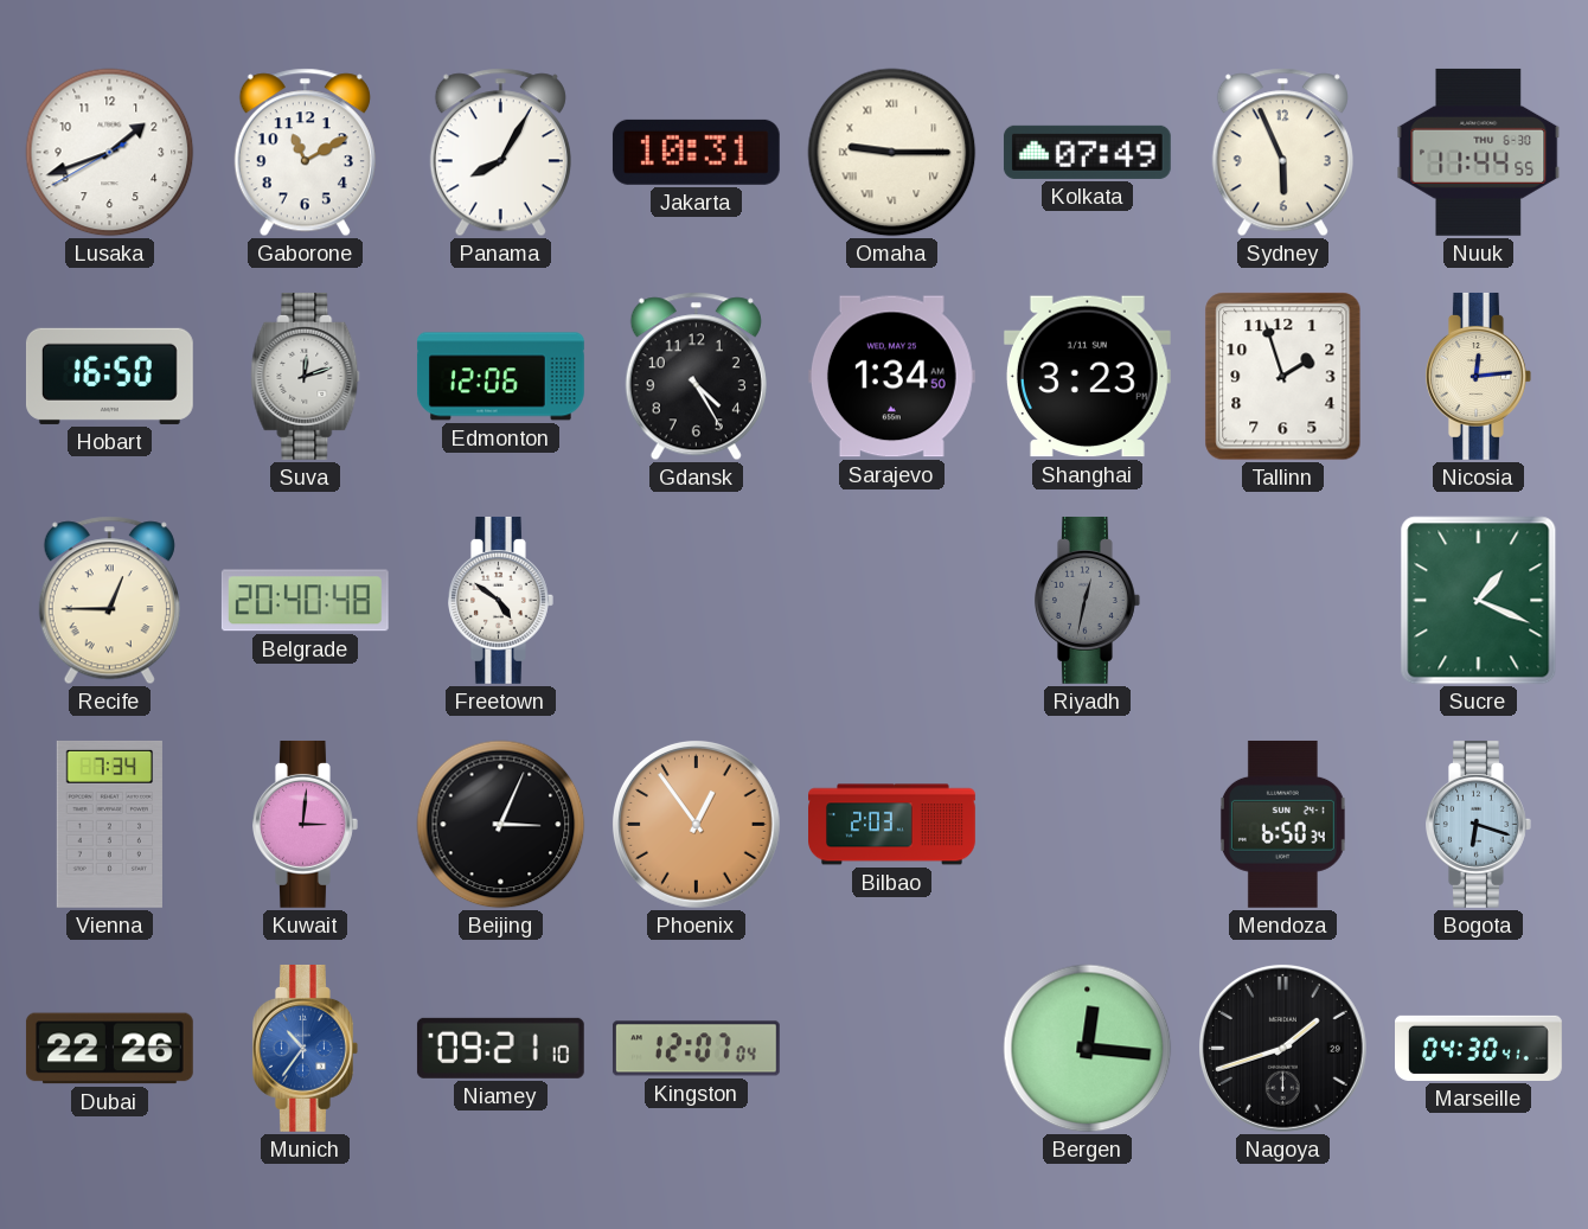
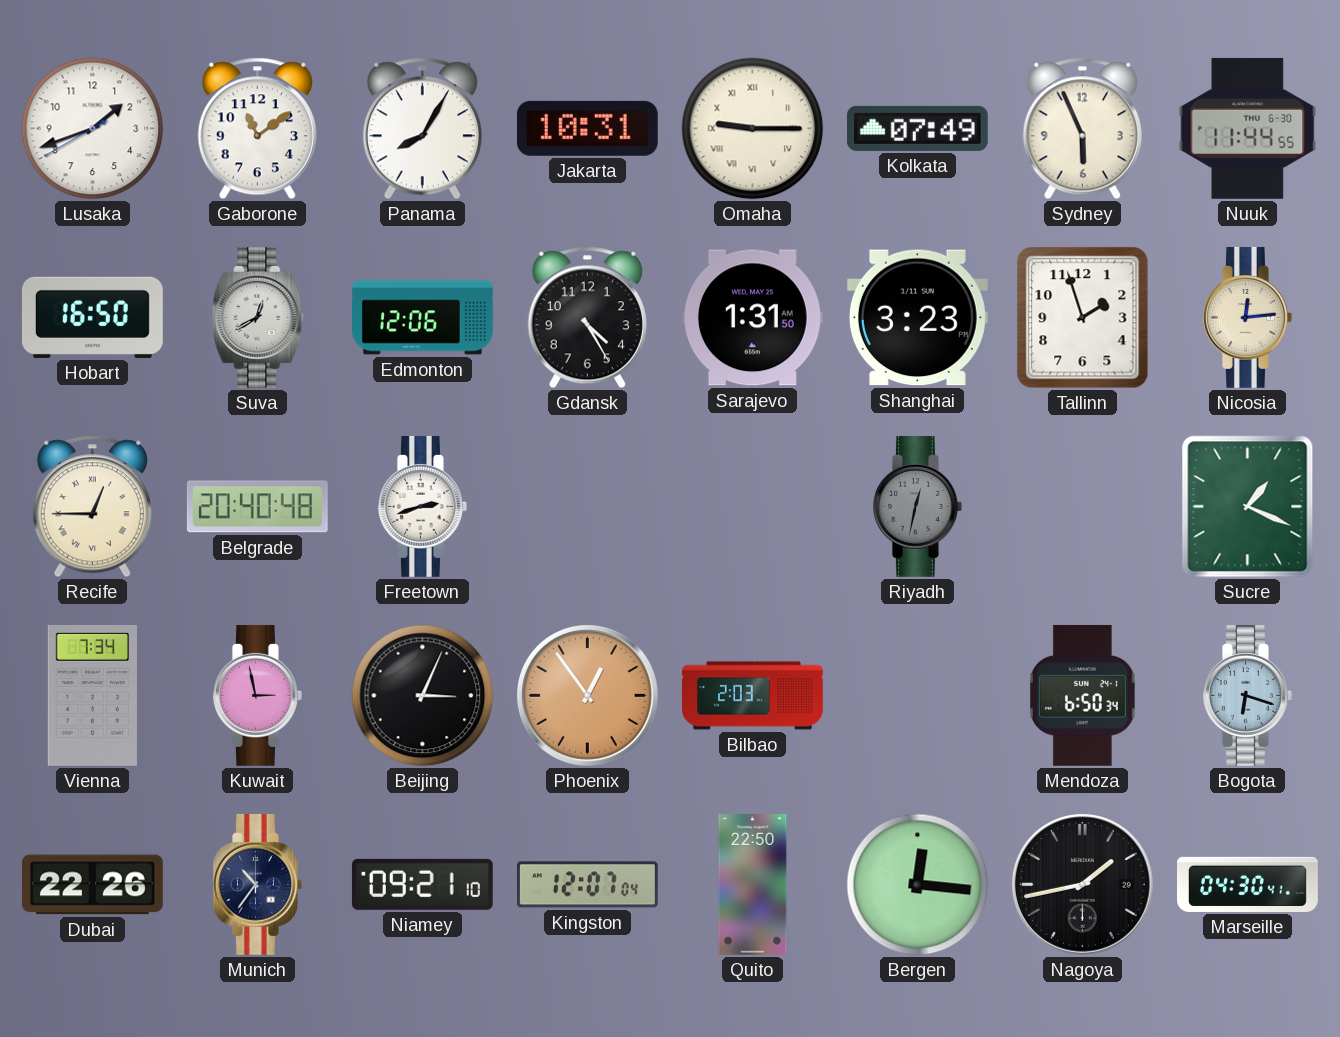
Gaborone: 11:10 -> 11:09 (257, 129)
Suva: 12:12 -> 12:40 (258, 317)
Sarajevo: 1:34 -> 1:31 (752, 318)
Freetown: 4:51 -> 2:42 (423, 506)
Kuwait: 3:01 -> 2:58 (258, 695)
Munich dial: blue -> navy (258, 884)
Quito: none -> 22:50 (753, 885)
Nagoya: 1:42 -> 1:43 (1082, 884)
